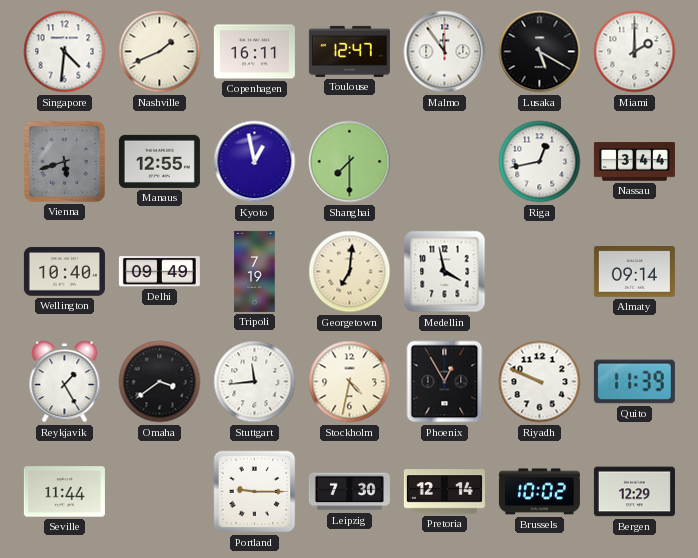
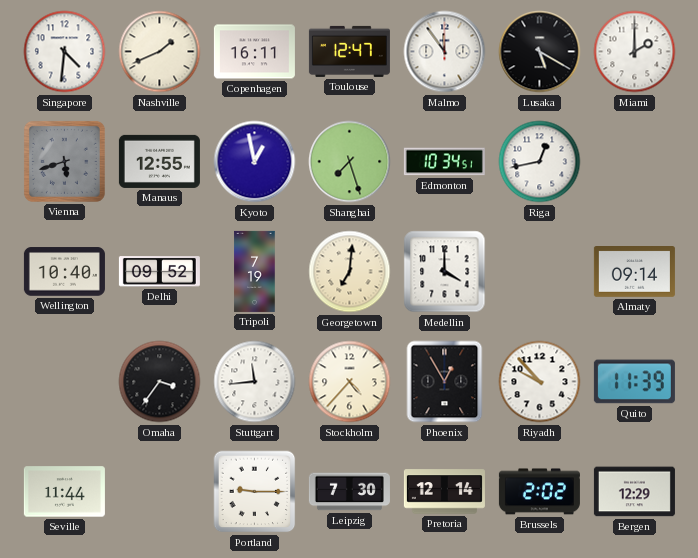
Shanghai: 7:30 -> 7:27 (350, 162)
Edmonton: none -> 10:34 (444, 162)
Nassau: 3:44 -> none (634, 162)
Delhi: 09:49 -> 09:52 (159, 272)
Medellin: 3:58 -> 4:00 (445, 272)
Reykjavik: 1:25 -> none (65, 382)
Omaha: 3:39 -> 3:36 (160, 382)
Stockholm: 4:32 -> 4:37 (350, 382)
Riyadh: 9:49 -> 9:53 (540, 382)
Brussels: 10:02 -> 2:02 (539, 492)
